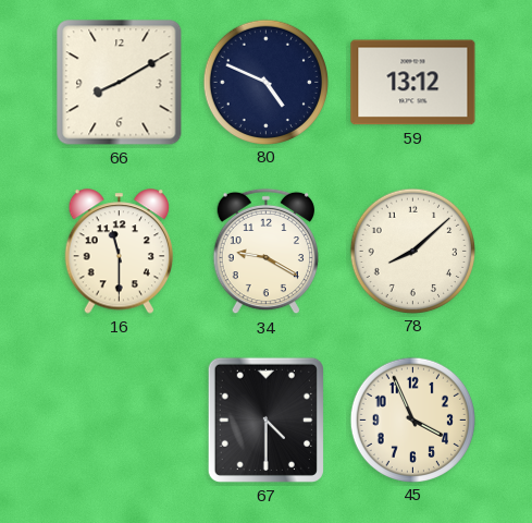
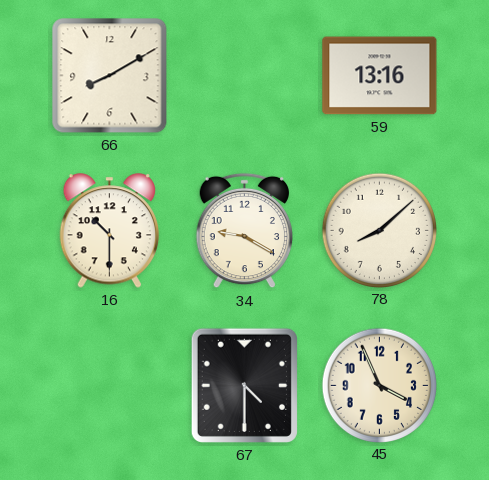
80: 4:49 -> none (265, 82)
59: 13:12 -> 13:16 (380, 76)
16: 11:30 -> 10:30 (110, 231)
